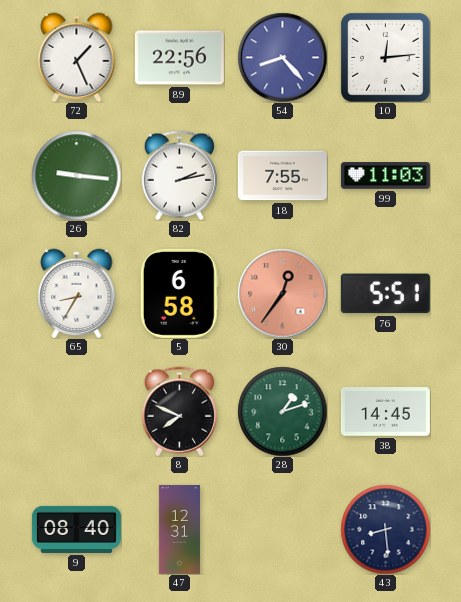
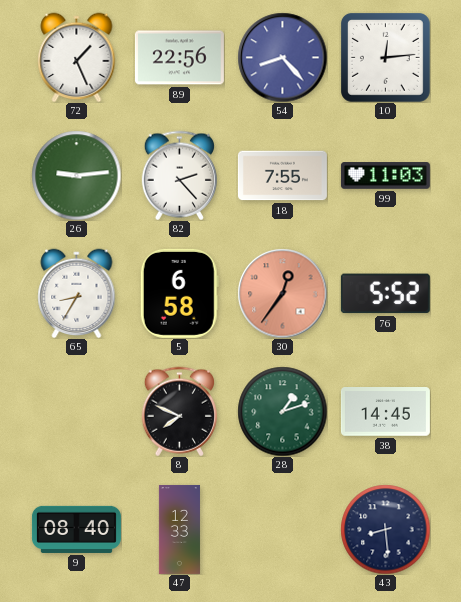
26: 9:16 -> 9:14 (76, 175)
82: 2:13 -> 2:23 (179, 175)
76: 5:51 -> 5:52 (385, 294)
47: 12:31 -> 12:33 (179, 529)
